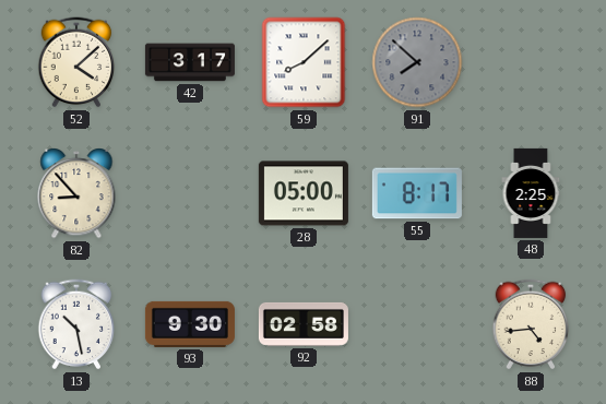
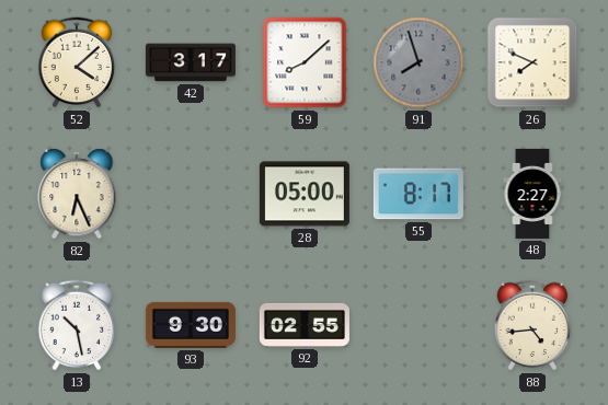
91: 7:52 -> 7:57 (418, 62)
26: none -> 7:49 (532, 62)
82: 8:53 -> 6:26 (77, 195)
48: 2:25 -> 2:27 (532, 194)
92: 02:58 -> 02:55 (305, 325)
